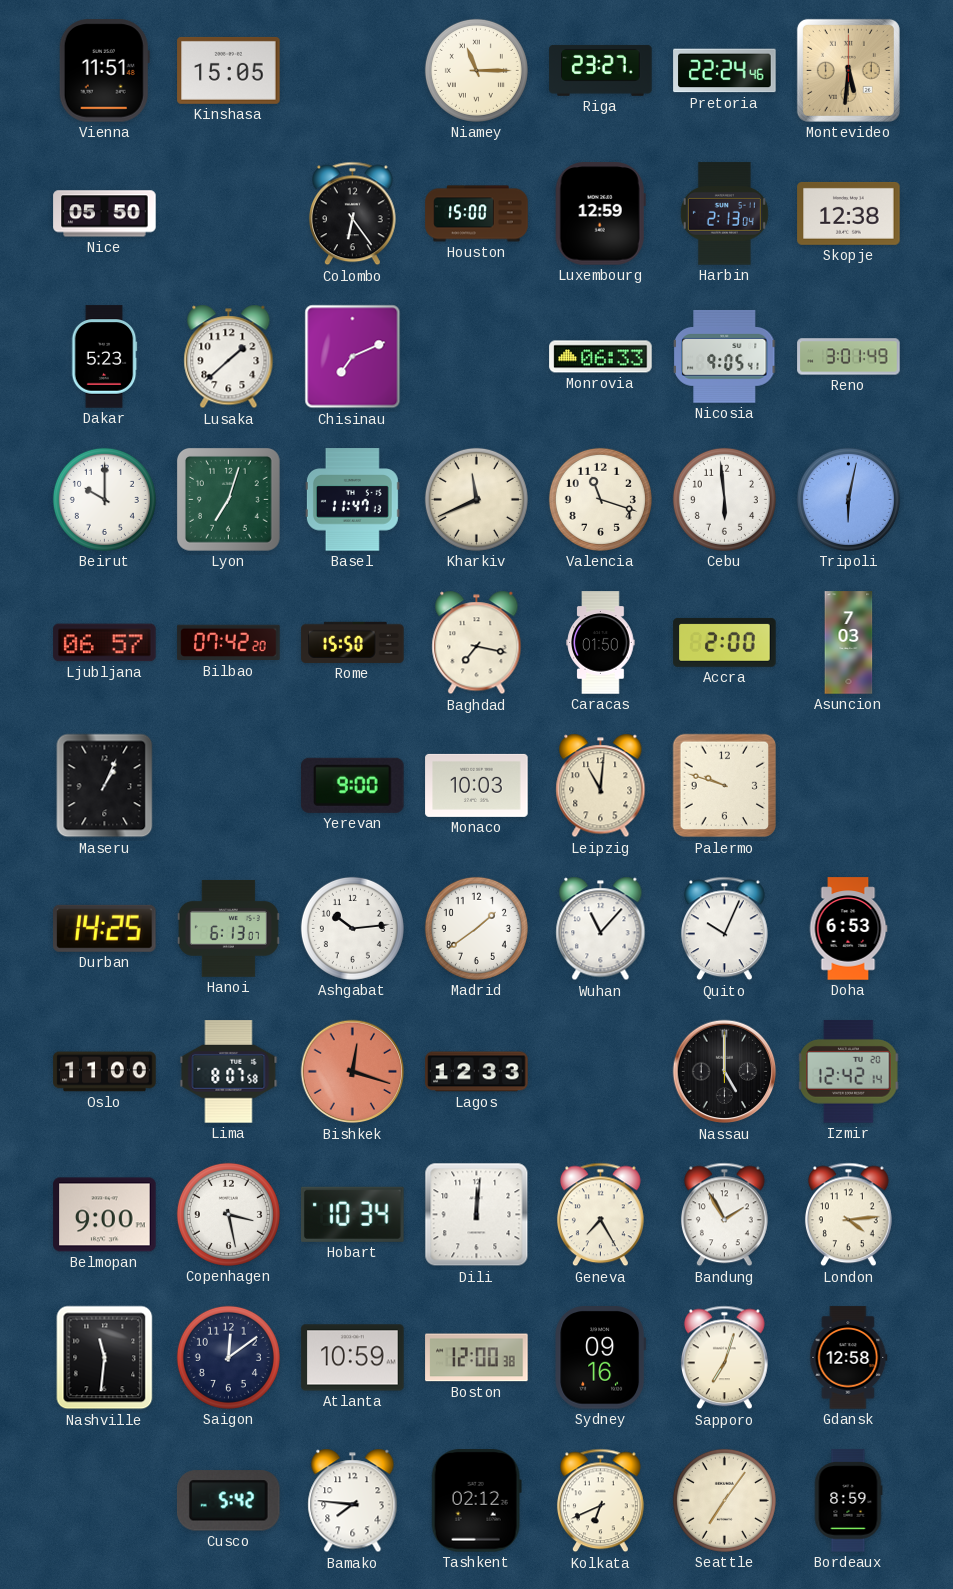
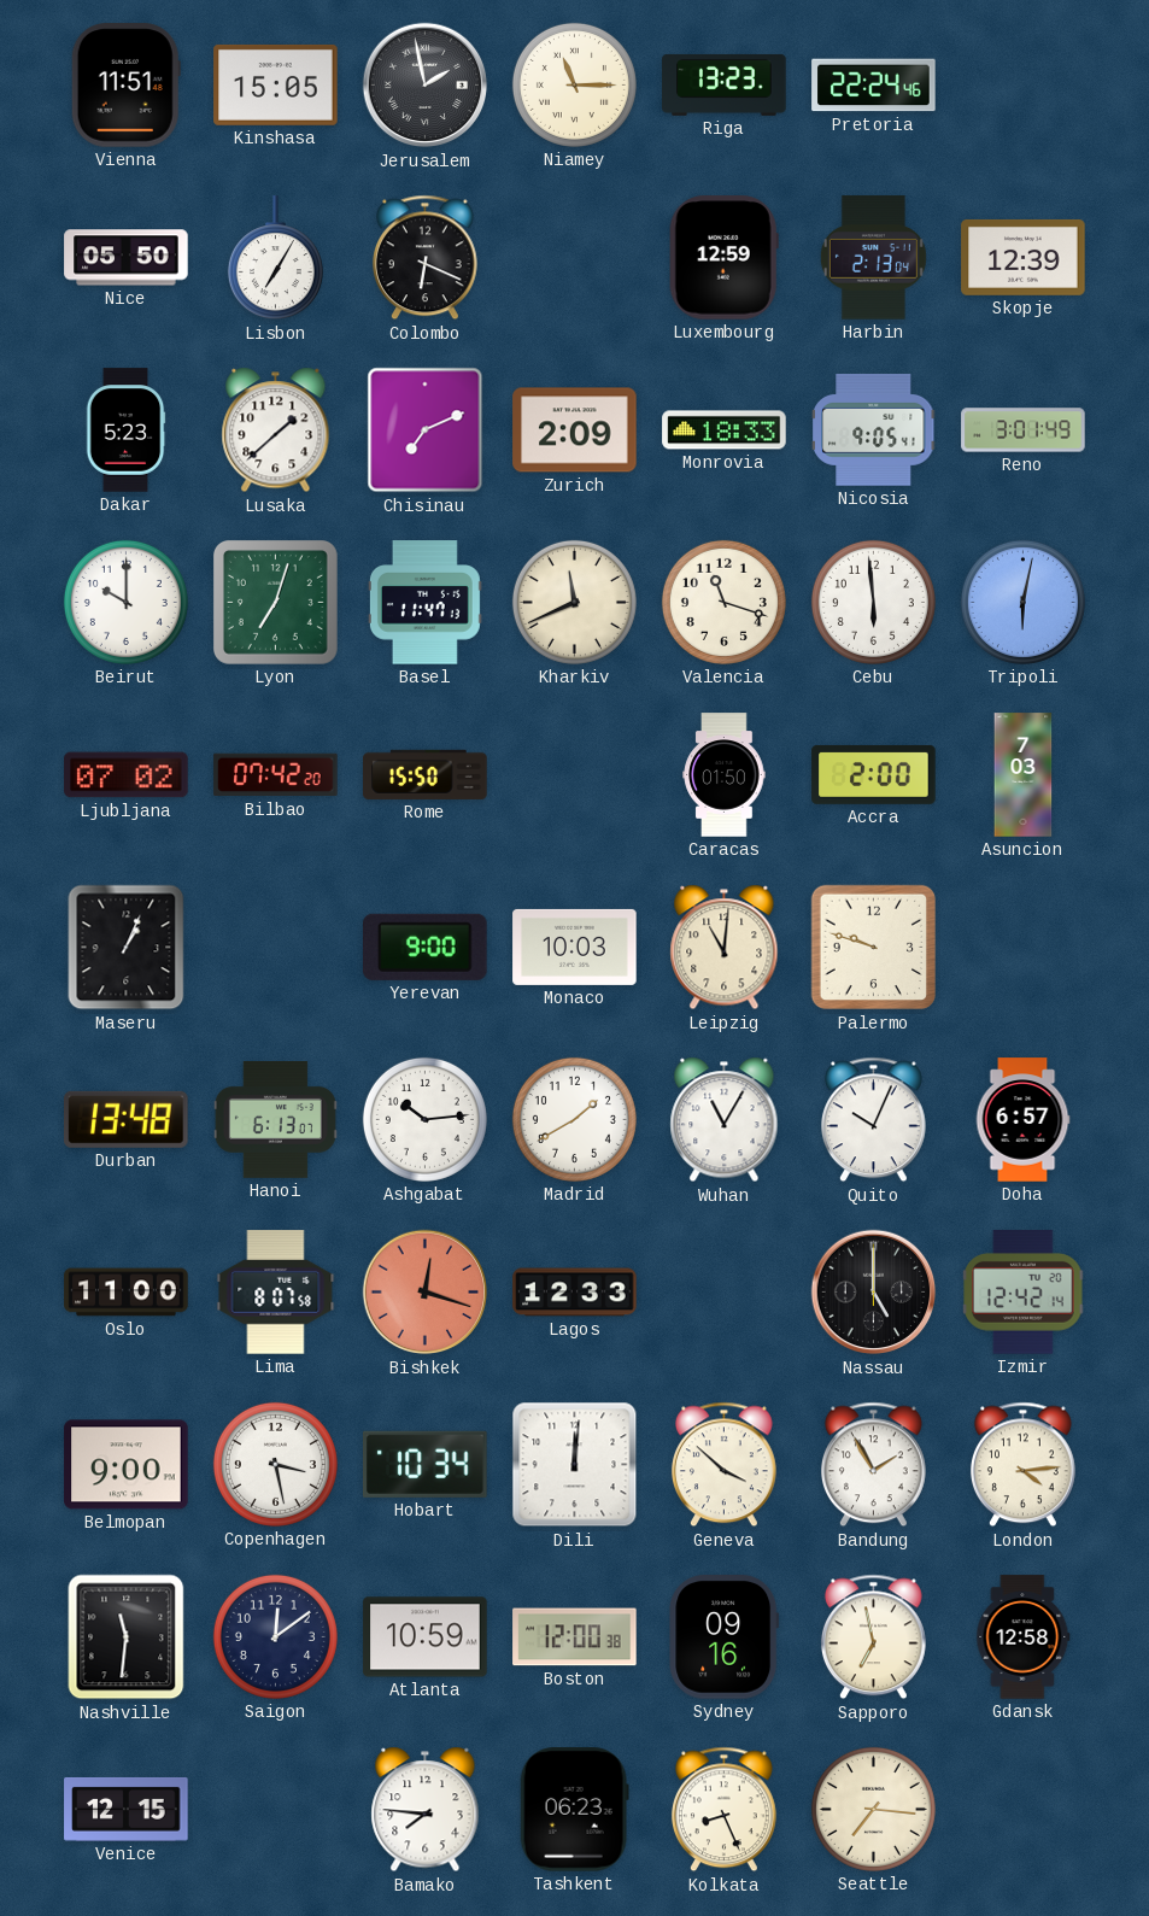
Jerusalem: none -> 1:58 (426, 86)
Riga: 23:27 -> 13:23 (725, 84)
Montevideo: 5:31 -> none (848, 70)
Lisbon: none -> 7:05 (275, 258)
Colombo: 6:24 -> 6:19 (424, 258)
Houston: 15:00 -> none (477, 214)
Skopje: 12:38 -> 12:39 (1024, 257)
Zurich: none -> 2:09 (575, 430)
Monrovia: 06:33 -> 18:33 (725, 430)
Ljubljana: 06:57 -> 07:02 (127, 775)
Baghdad: 7:17 -> none (477, 643)
Durban: 14:25 -> 13:48 (127, 1119)
Madrid: 1:39 -> 1:40 (574, 1119)
Wuhan: 11:07 -> 11:05 (725, 1120)
Doha: 6:53 -> 6:57 (1022, 1120)
Geneva: 7:25 -> 3:52 (723, 1465)
Sapporo: 7:03 -> 6:58 (873, 1637)
Venice: none -> 12:15 (127, 1810)
Cusco: 5:42 -> none (229, 1501)
Tashkent: 02:12 -> 06:23 (574, 1810)
Kolkata: 6:41 -> 8:26 (723, 1810)
Seattle: 7:06 -> 7:16 (873, 1809)
Bordeaux: 8:59 -> none (848, 1501)
